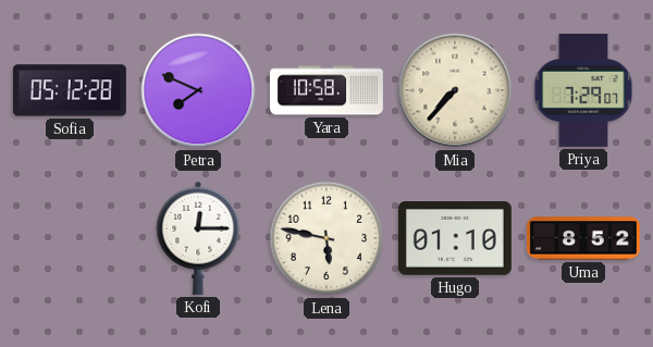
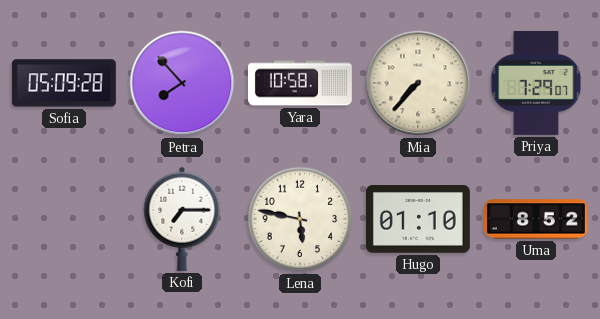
Sofia: 05:12 -> 05:09 (64, 83)
Petra: 7:49 -> 7:53 (182, 83)
Kofi: 12:15 -> 7:15 (182, 219)
